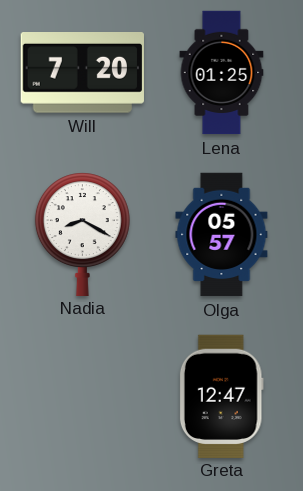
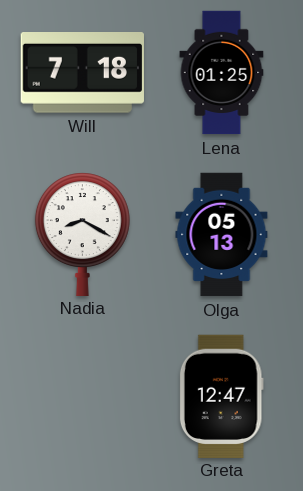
Will: 7:20 -> 7:18 (82, 73)
Olga: 05:57 -> 05:13 (222, 235)
